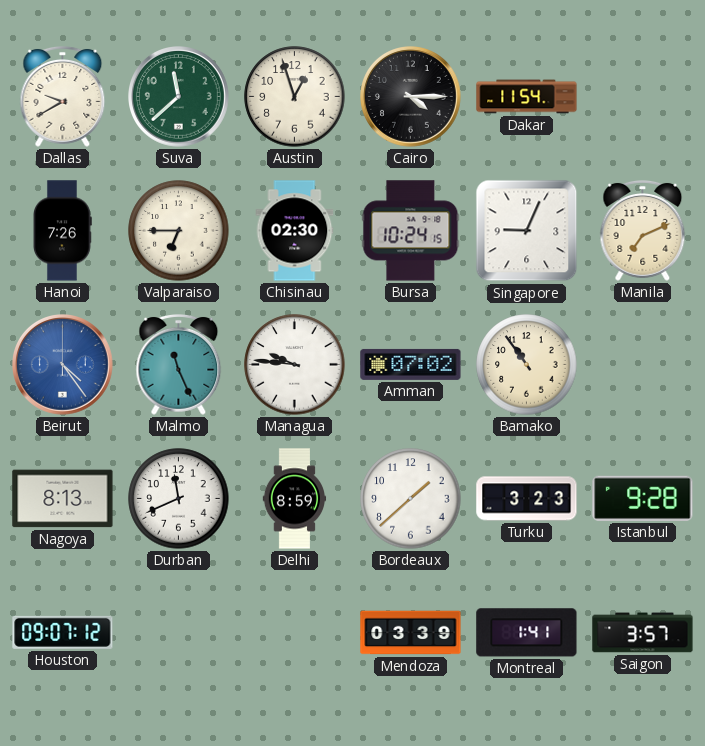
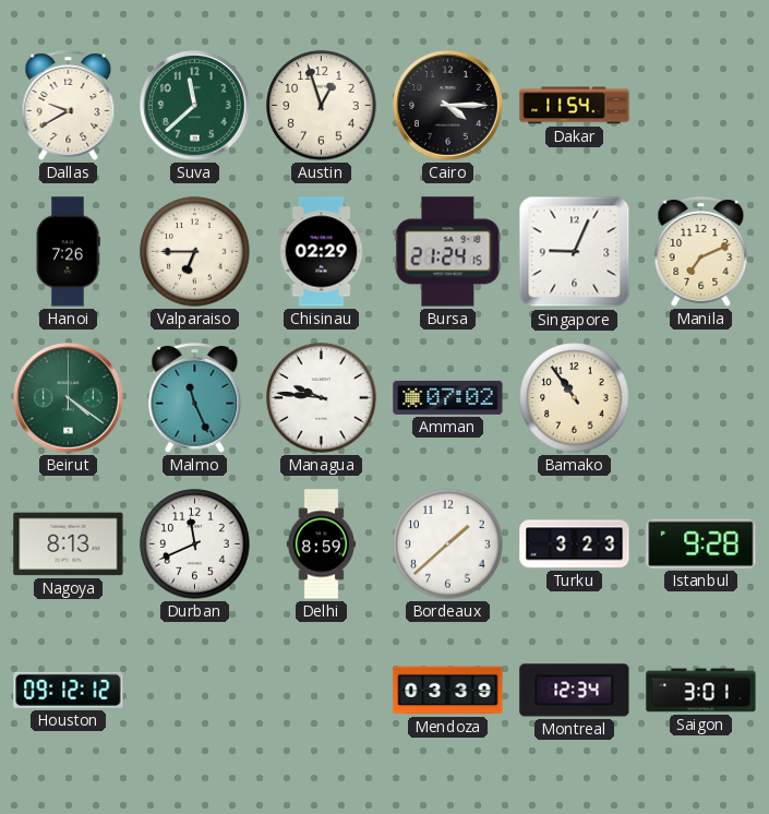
Chisinau: 02:30 -> 02:29 (322, 252)
Bursa: 10:24 -> 21:24 (448, 252)
Beirut: 4:24 -> 4:21 (69, 398)
Beirut dial: blue -> green (69, 398)
Houston: 09:07 -> 09:12 (69, 690)
Montreal: 1:41 -> 12:34 (575, 691)
Saigon: 3:57 -> 3:01 (701, 691)
